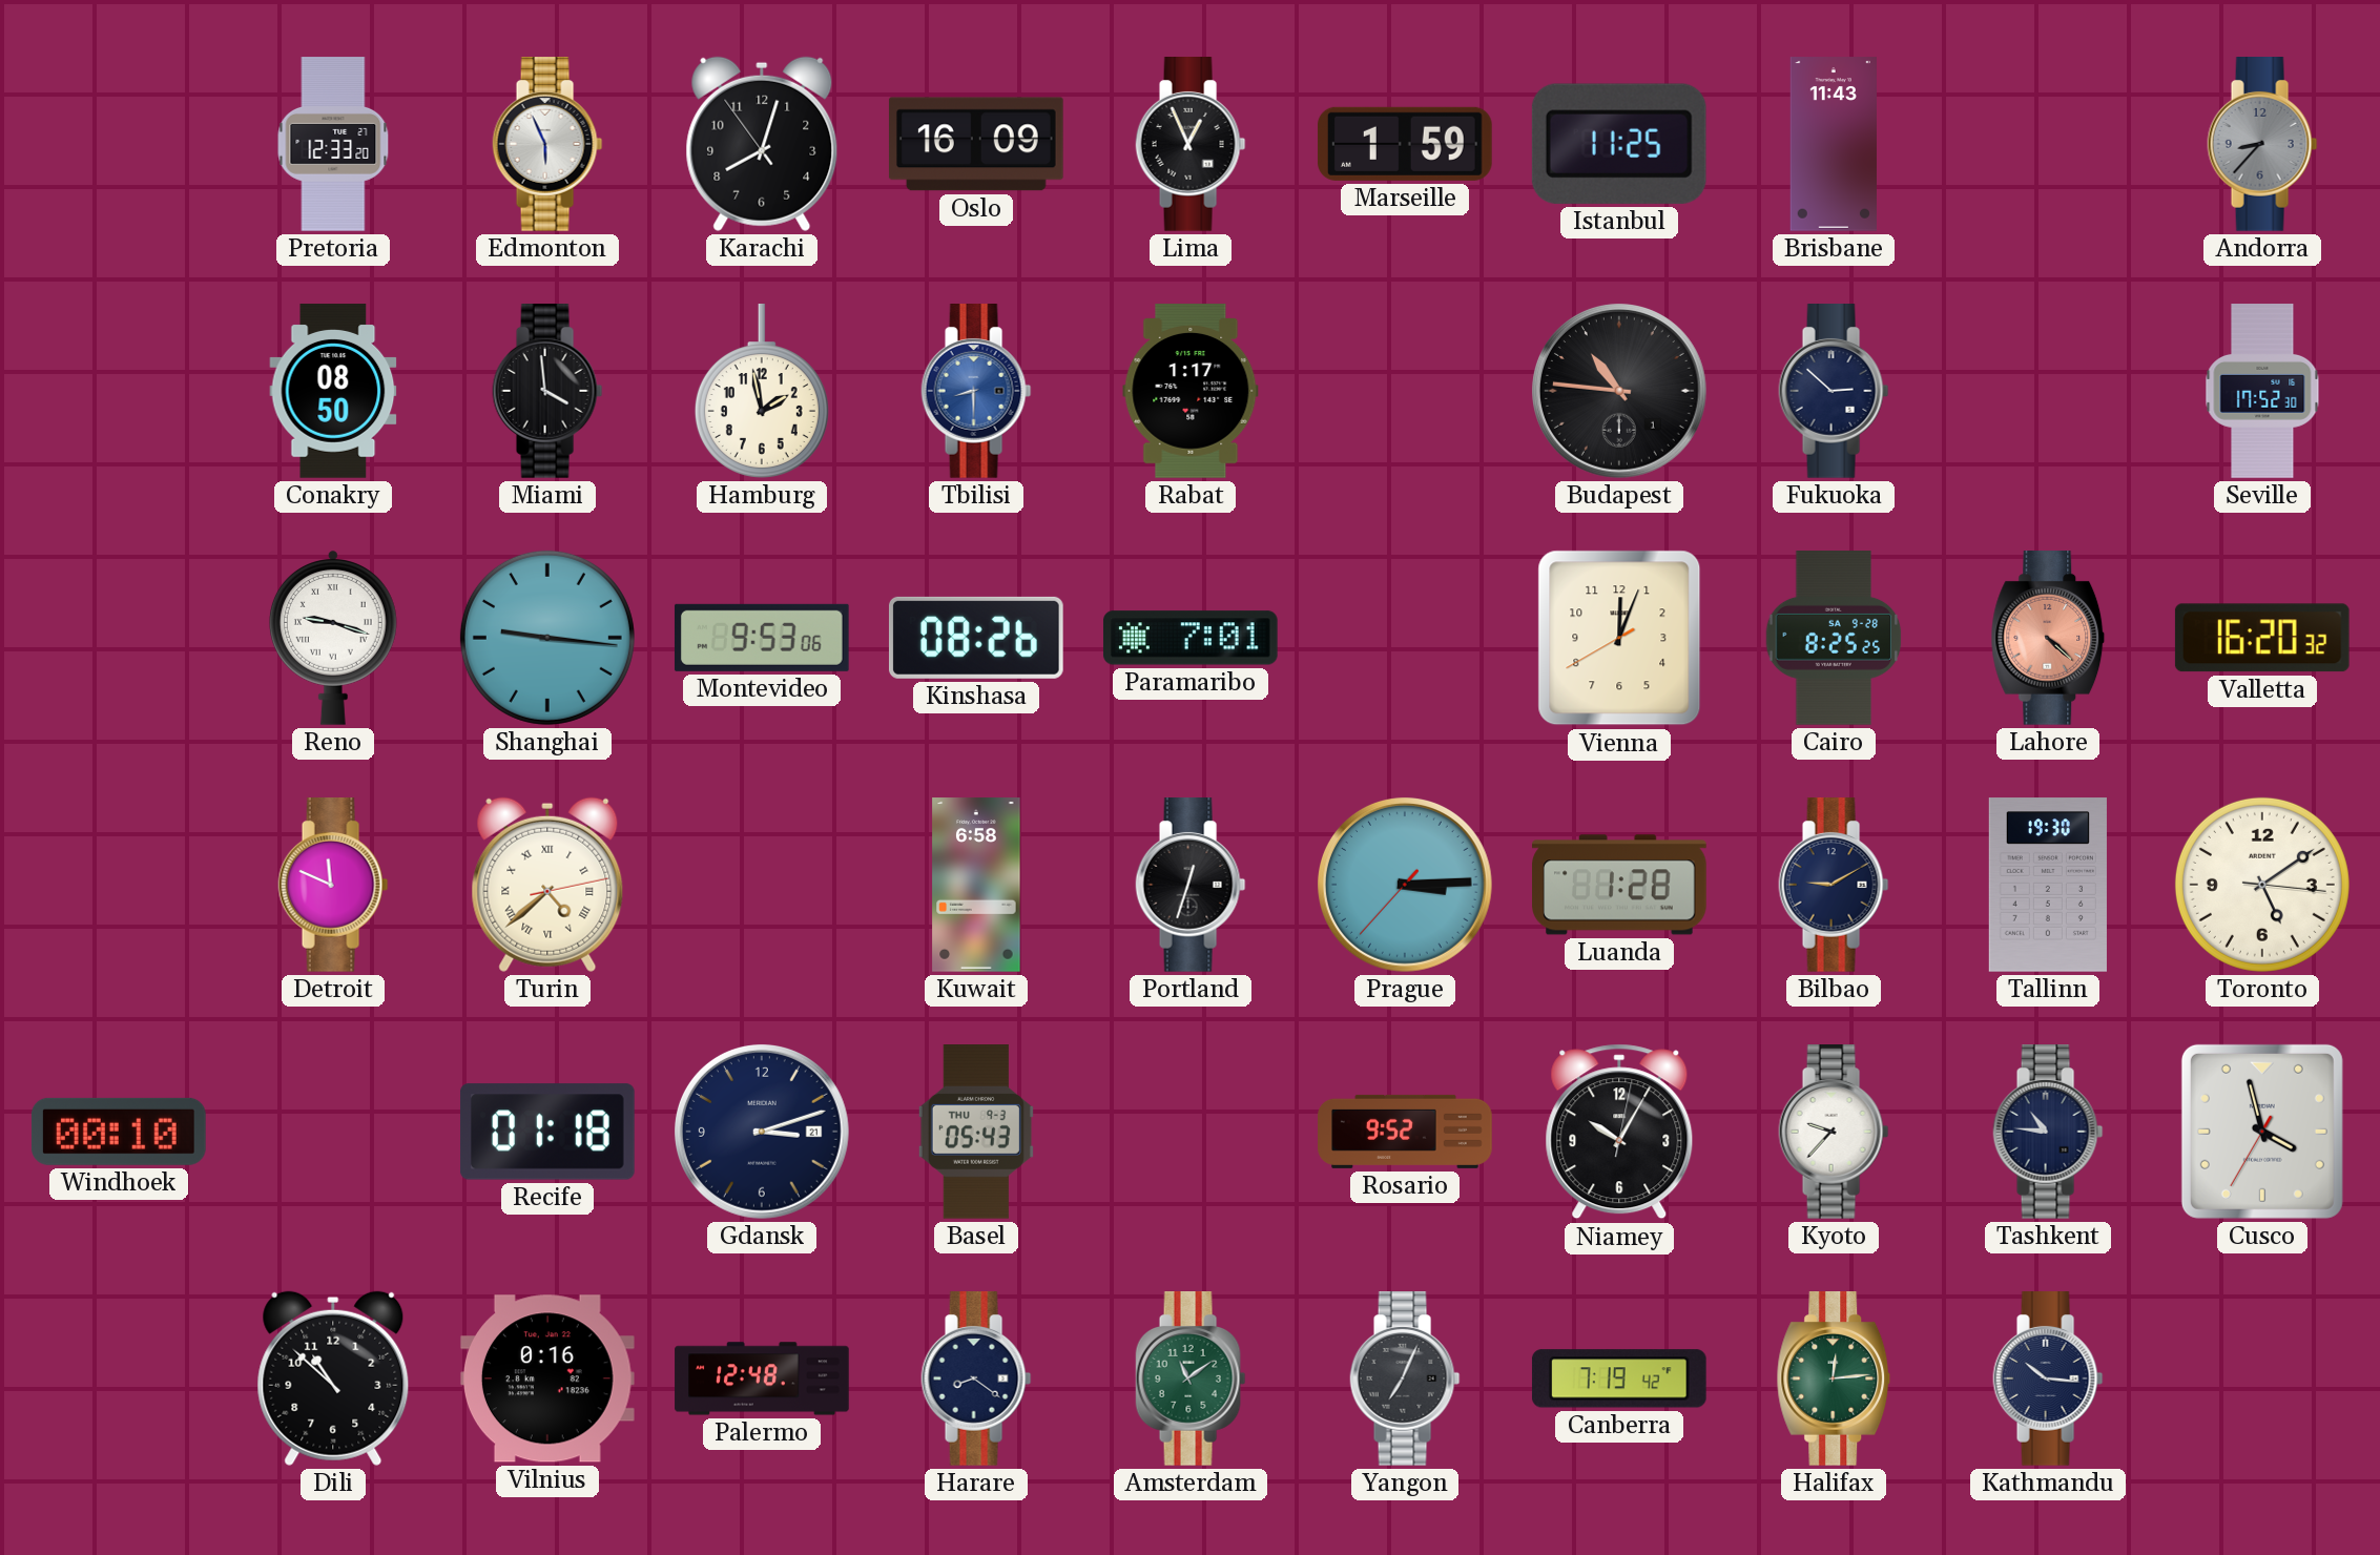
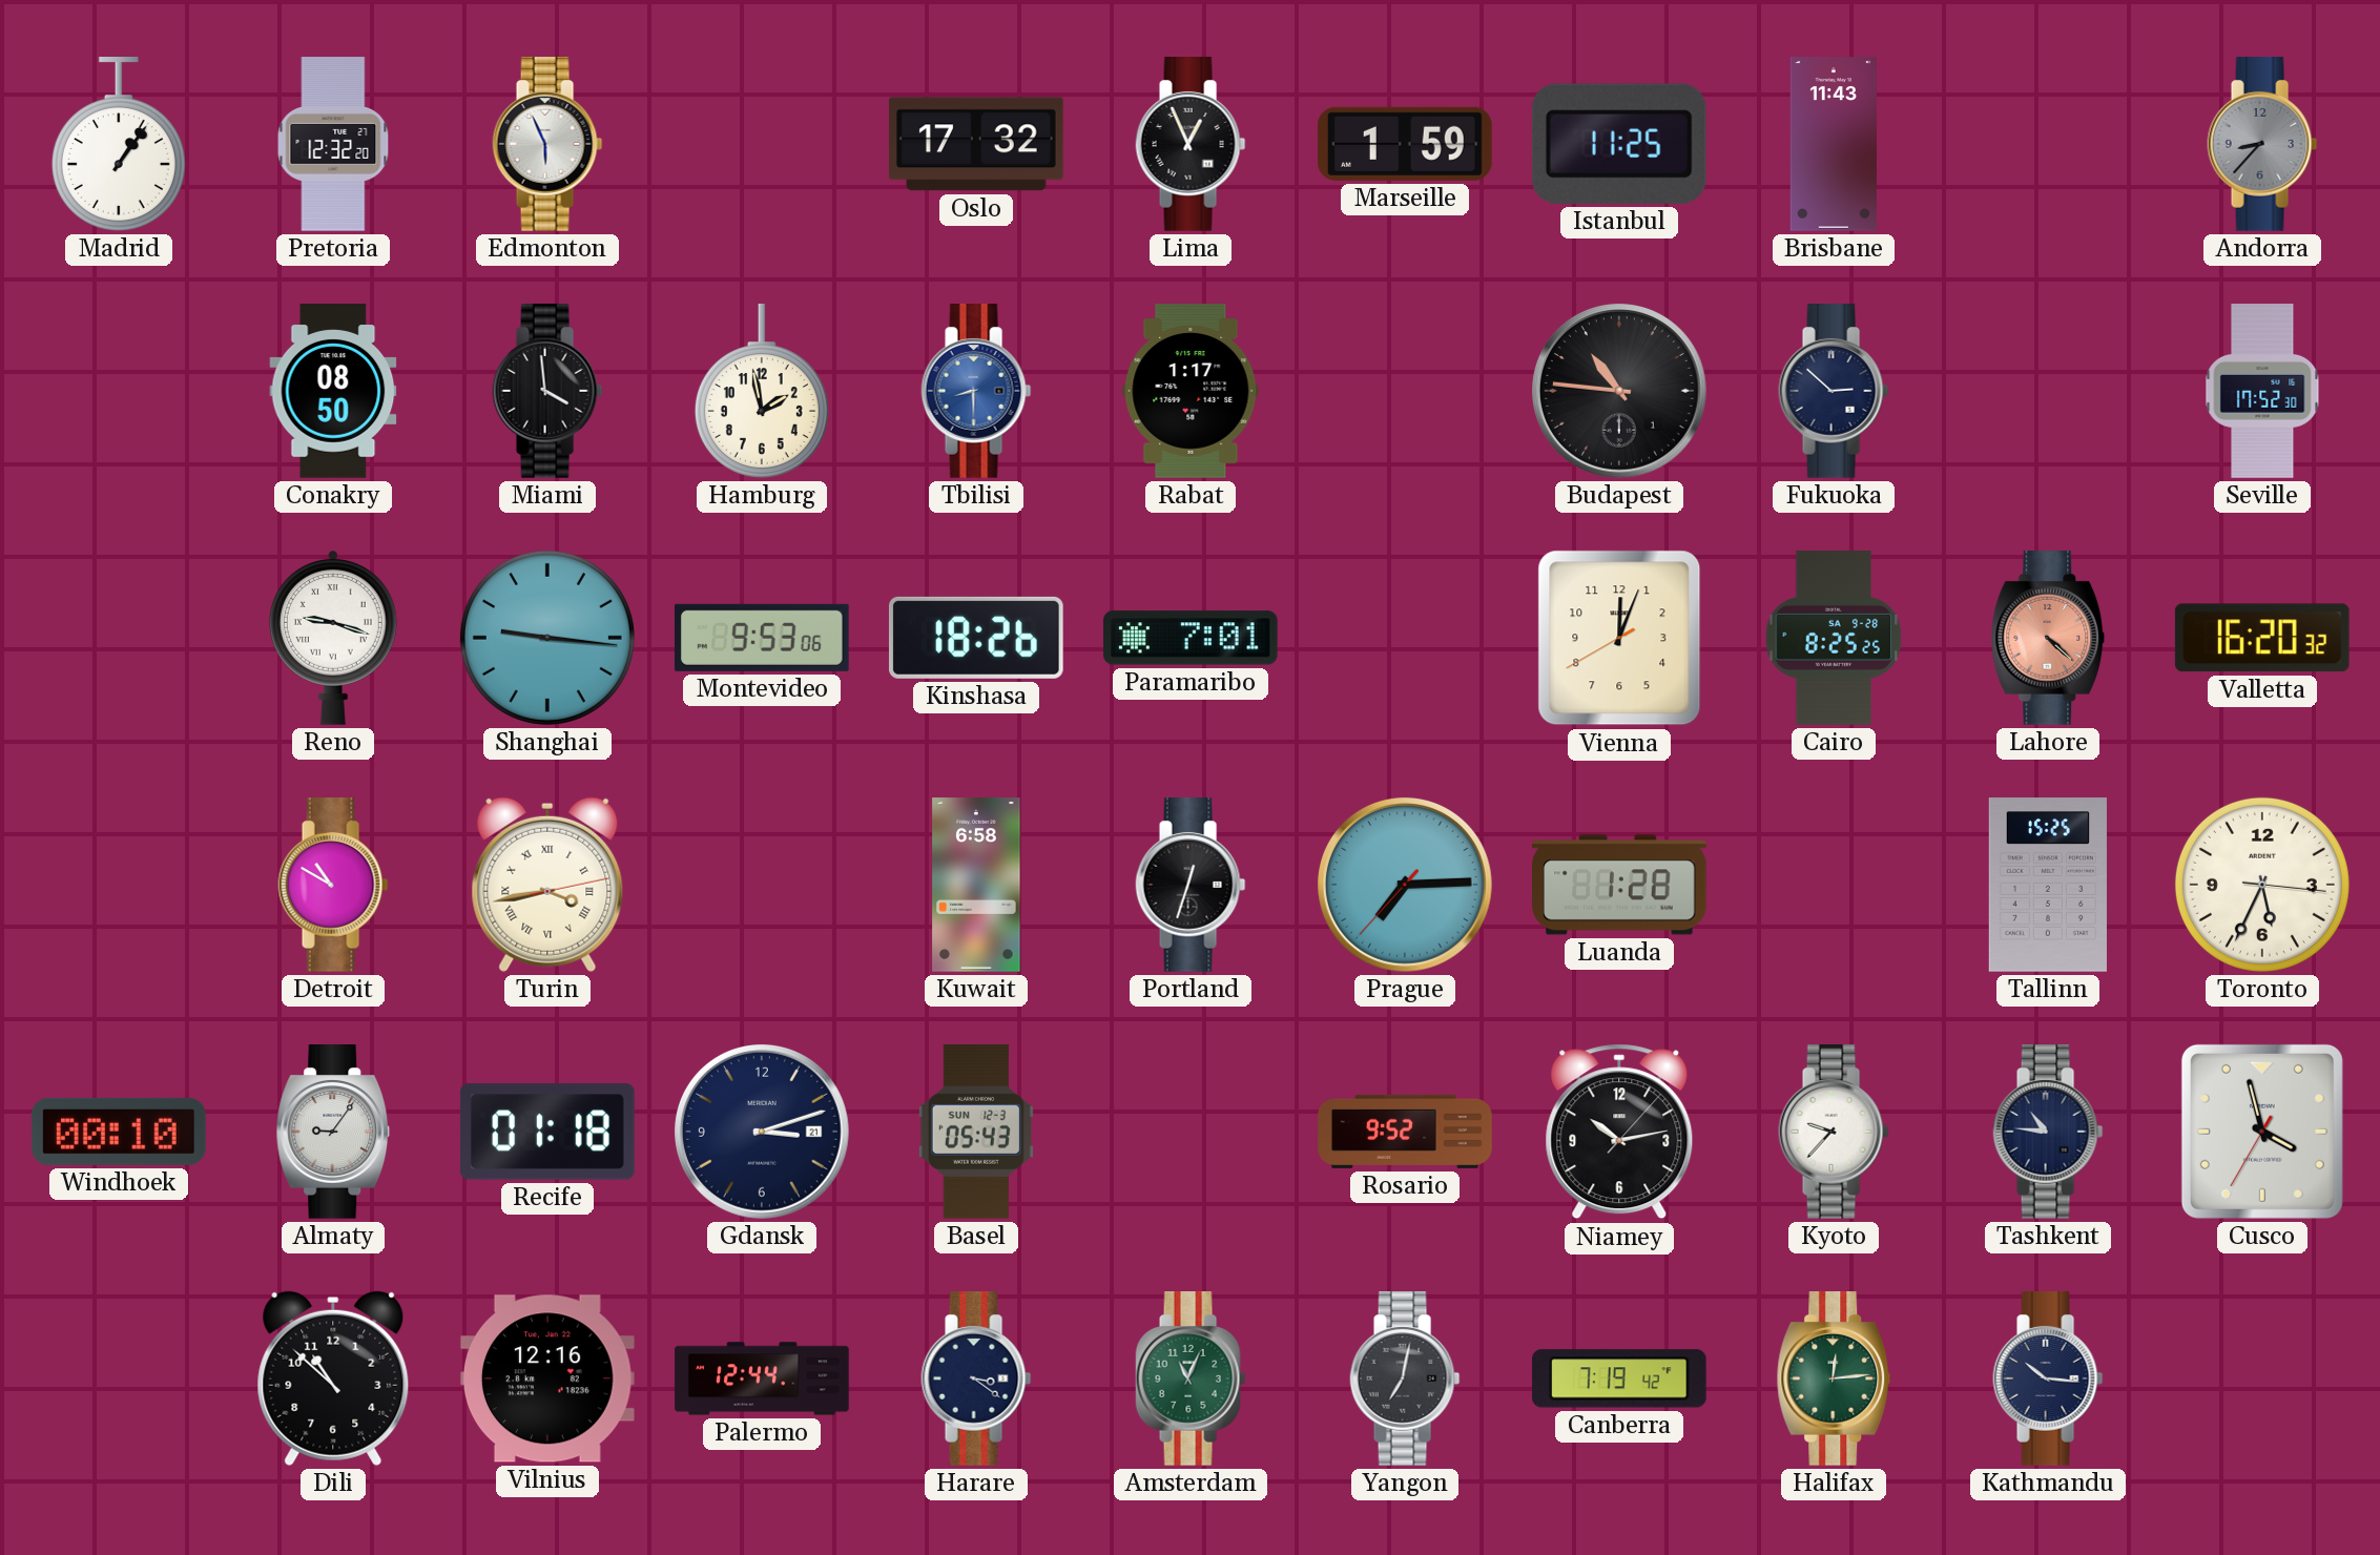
Madrid: none -> 1:06 (119, 145)
Pretoria: 12:33 -> 12:32 (333, 144)
Karachi: 8:02 -> none (762, 144)
Oslo: 16:09 -> 17:32 (976, 144)
Kinshasa: 08:26 -> 18:26 (976, 638)
Detroit: 11:49 -> 10:50 (333, 886)
Turin: 4:38 -> 3:43 (547, 885)
Prague: 3:14 -> 7:14 (1405, 885)
Bilbao: 9:10 -> none (1834, 886)
Tallinn: 19:30 -> 15:25 (2048, 885)
Toronto: 5:09 -> 5:34 (2262, 885)
Almaty: none -> 9:06 (333, 1133)
Basel date: THU 9-3 -> SUN 12-3 (976, 1133)
Niamey: 10:05 -> 10:13 (1619, 1132)
Vilnius: 0:16 -> 12:16 (547, 1378)
Palermo: 12:48 -> 12:44 (762, 1378)
Harare: 8:21 -> 3:21 (976, 1380)
Amsterdam: 11:09 -> 11:04 (1191, 1380)
Yangon: 7:04 -> 7:02 (1405, 1380)
